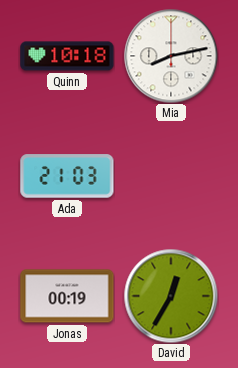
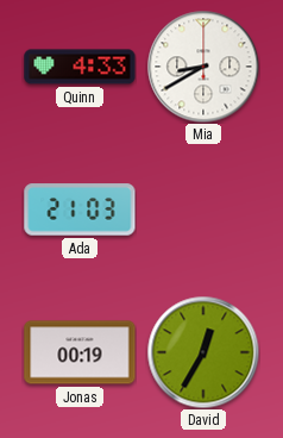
Quinn: 10:18 -> 4:33 (80, 67)
Mia: 8:13 -> 8:40 (203, 67)
